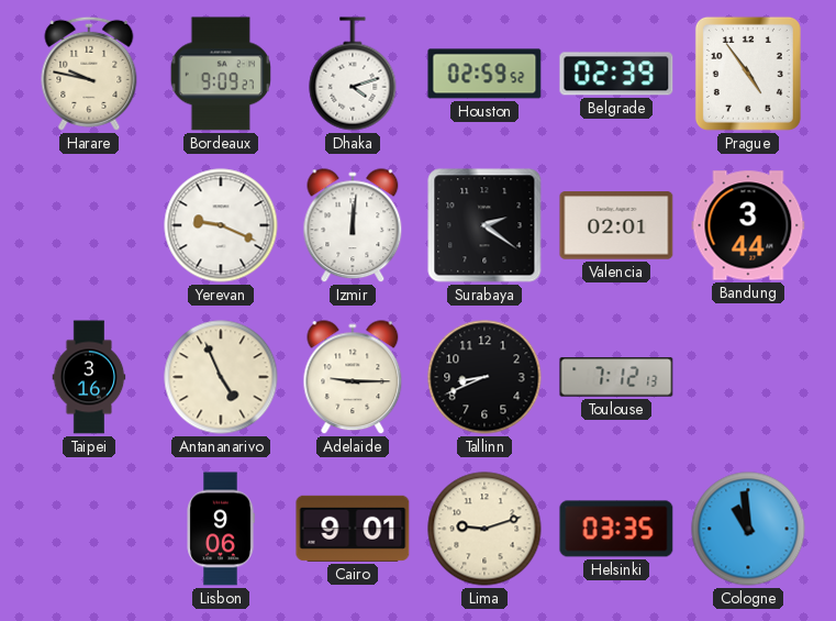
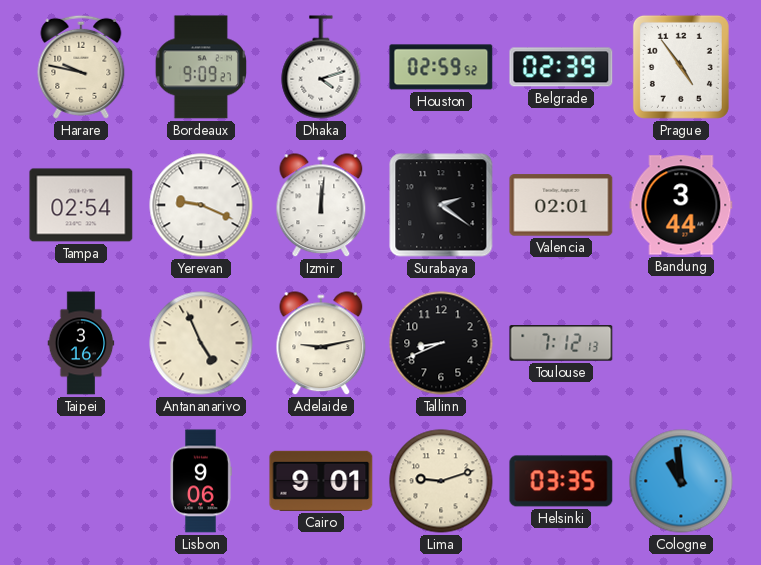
Tampa: none -> 02:54 (81, 205)
Adelaide: 9:15 -> 9:13 (321, 344)
